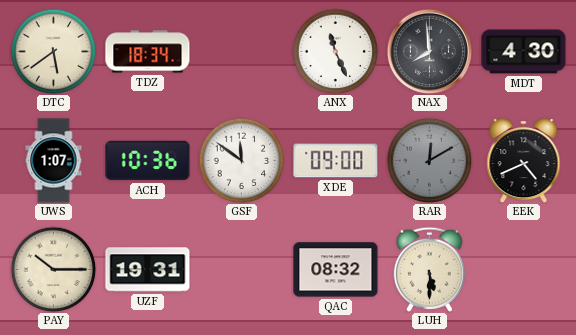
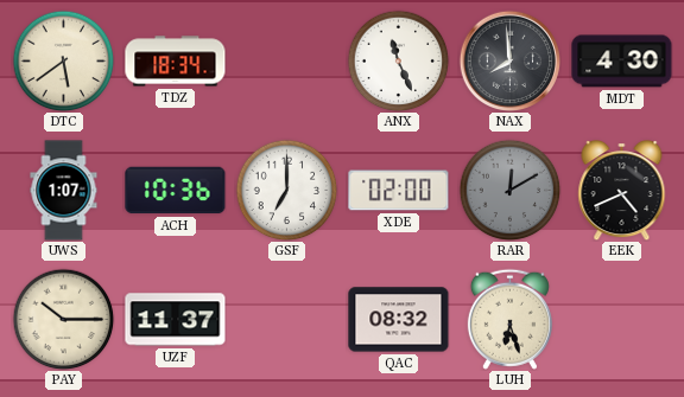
GSF: 11:51 -> 7:00 (286, 190)
XDE: 09:00 -> 02:00 (399, 191)
UZF: 19:31 -> 11:37 (176, 320)
LUH: 5:30 -> 6:27 (509, 319)
